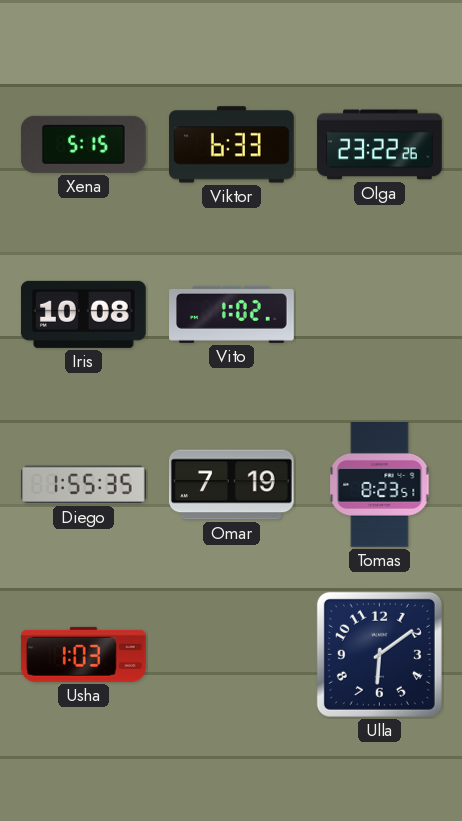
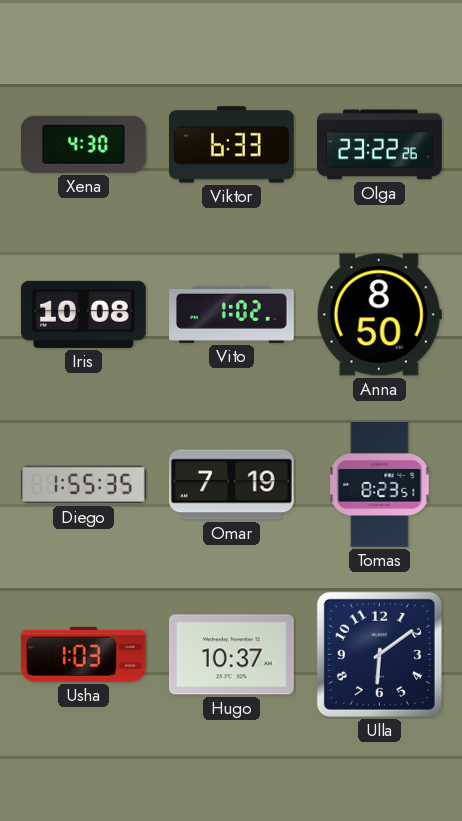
Xena: 5:15 -> 4:30 (83, 144)
Anna: none -> 8:50 (379, 315)
Hugo: none -> 10:37 (232, 655)
